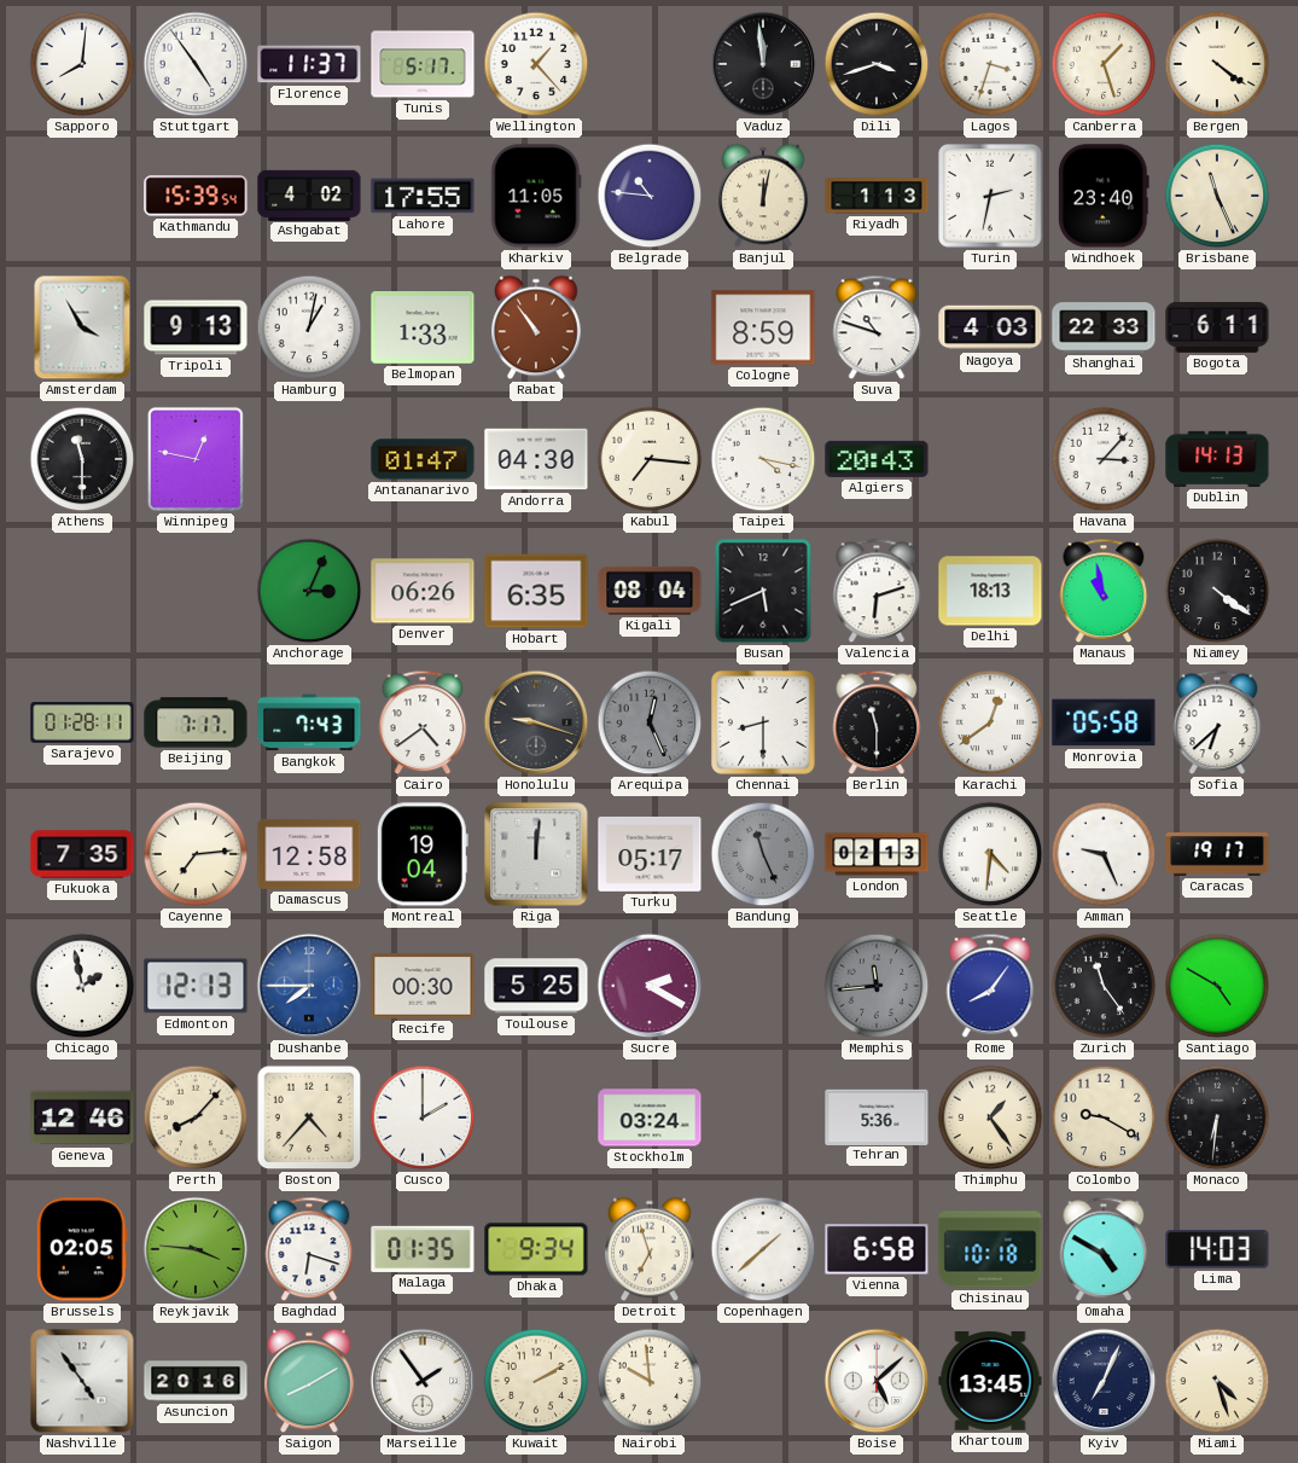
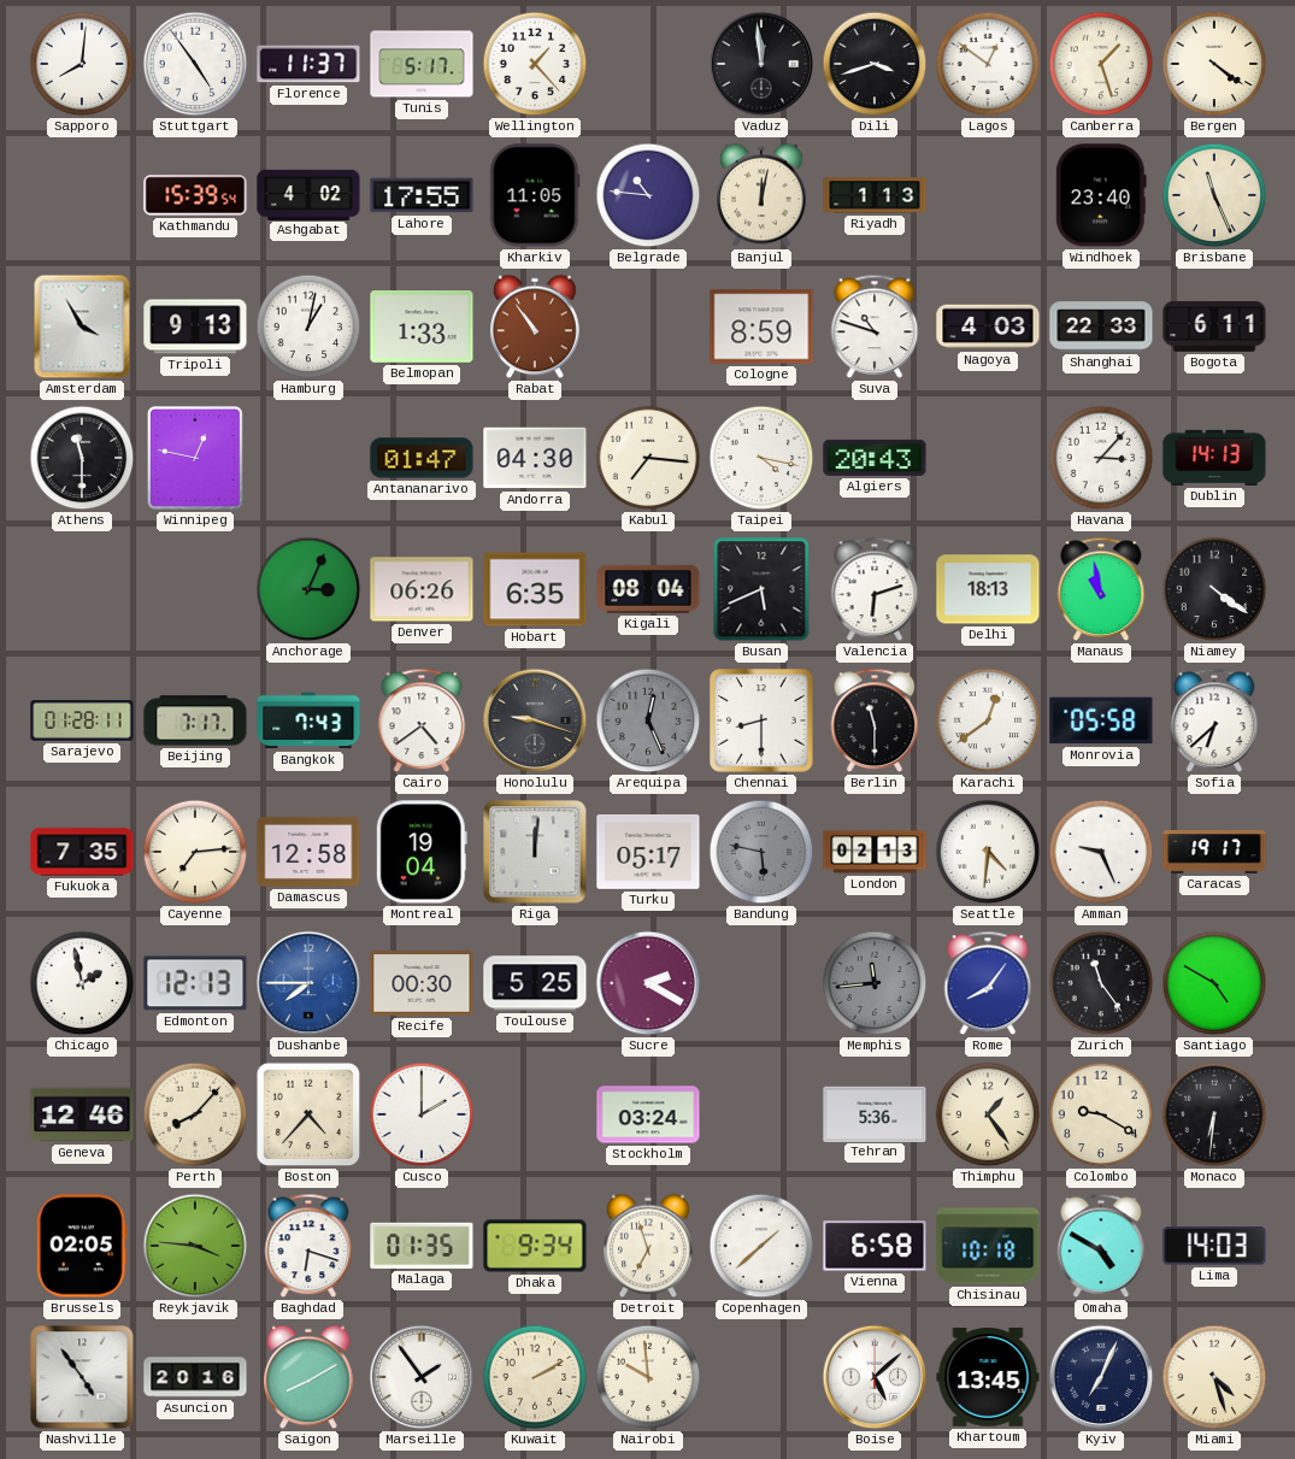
Lagos: 3:33 -> 12:51 (988, 64)
Turin: 2:32 -> none (990, 196)
Bandung: 11:26 -> 5:47 (761, 852)
